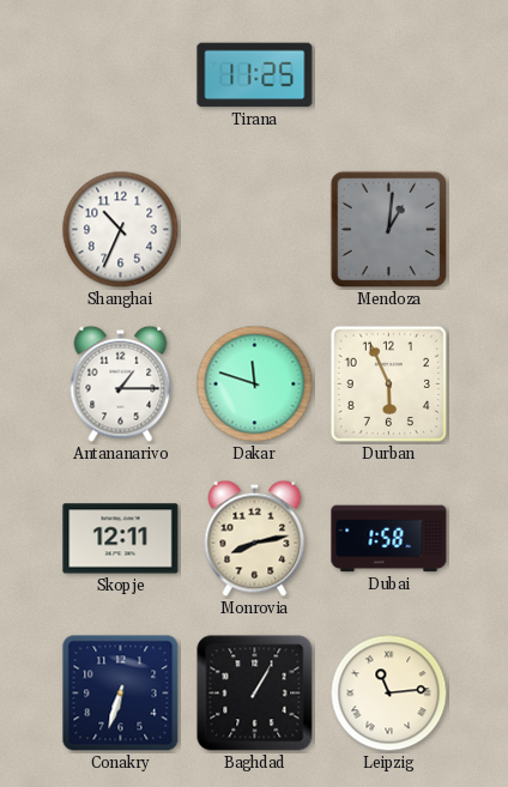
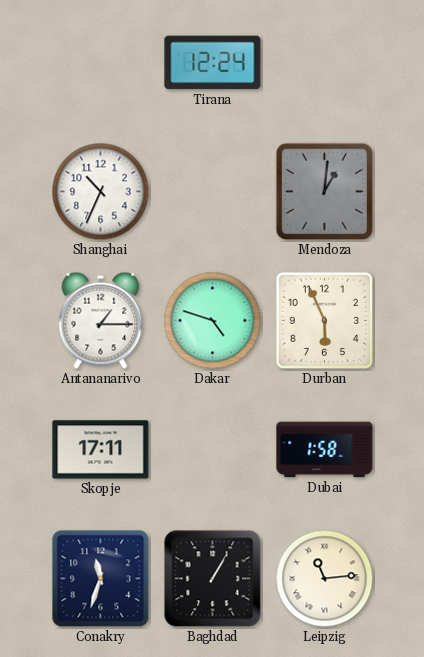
Tirana: 11:25 -> 12:24 (213, 63)
Dakar: 11:48 -> 4:48 (213, 321)
Skopje: 12:11 -> 17:11 (101, 450)
Monrovia: 8:13 -> none (255, 538)
Conakry: 6:33 -> 11:33 (101, 579)
